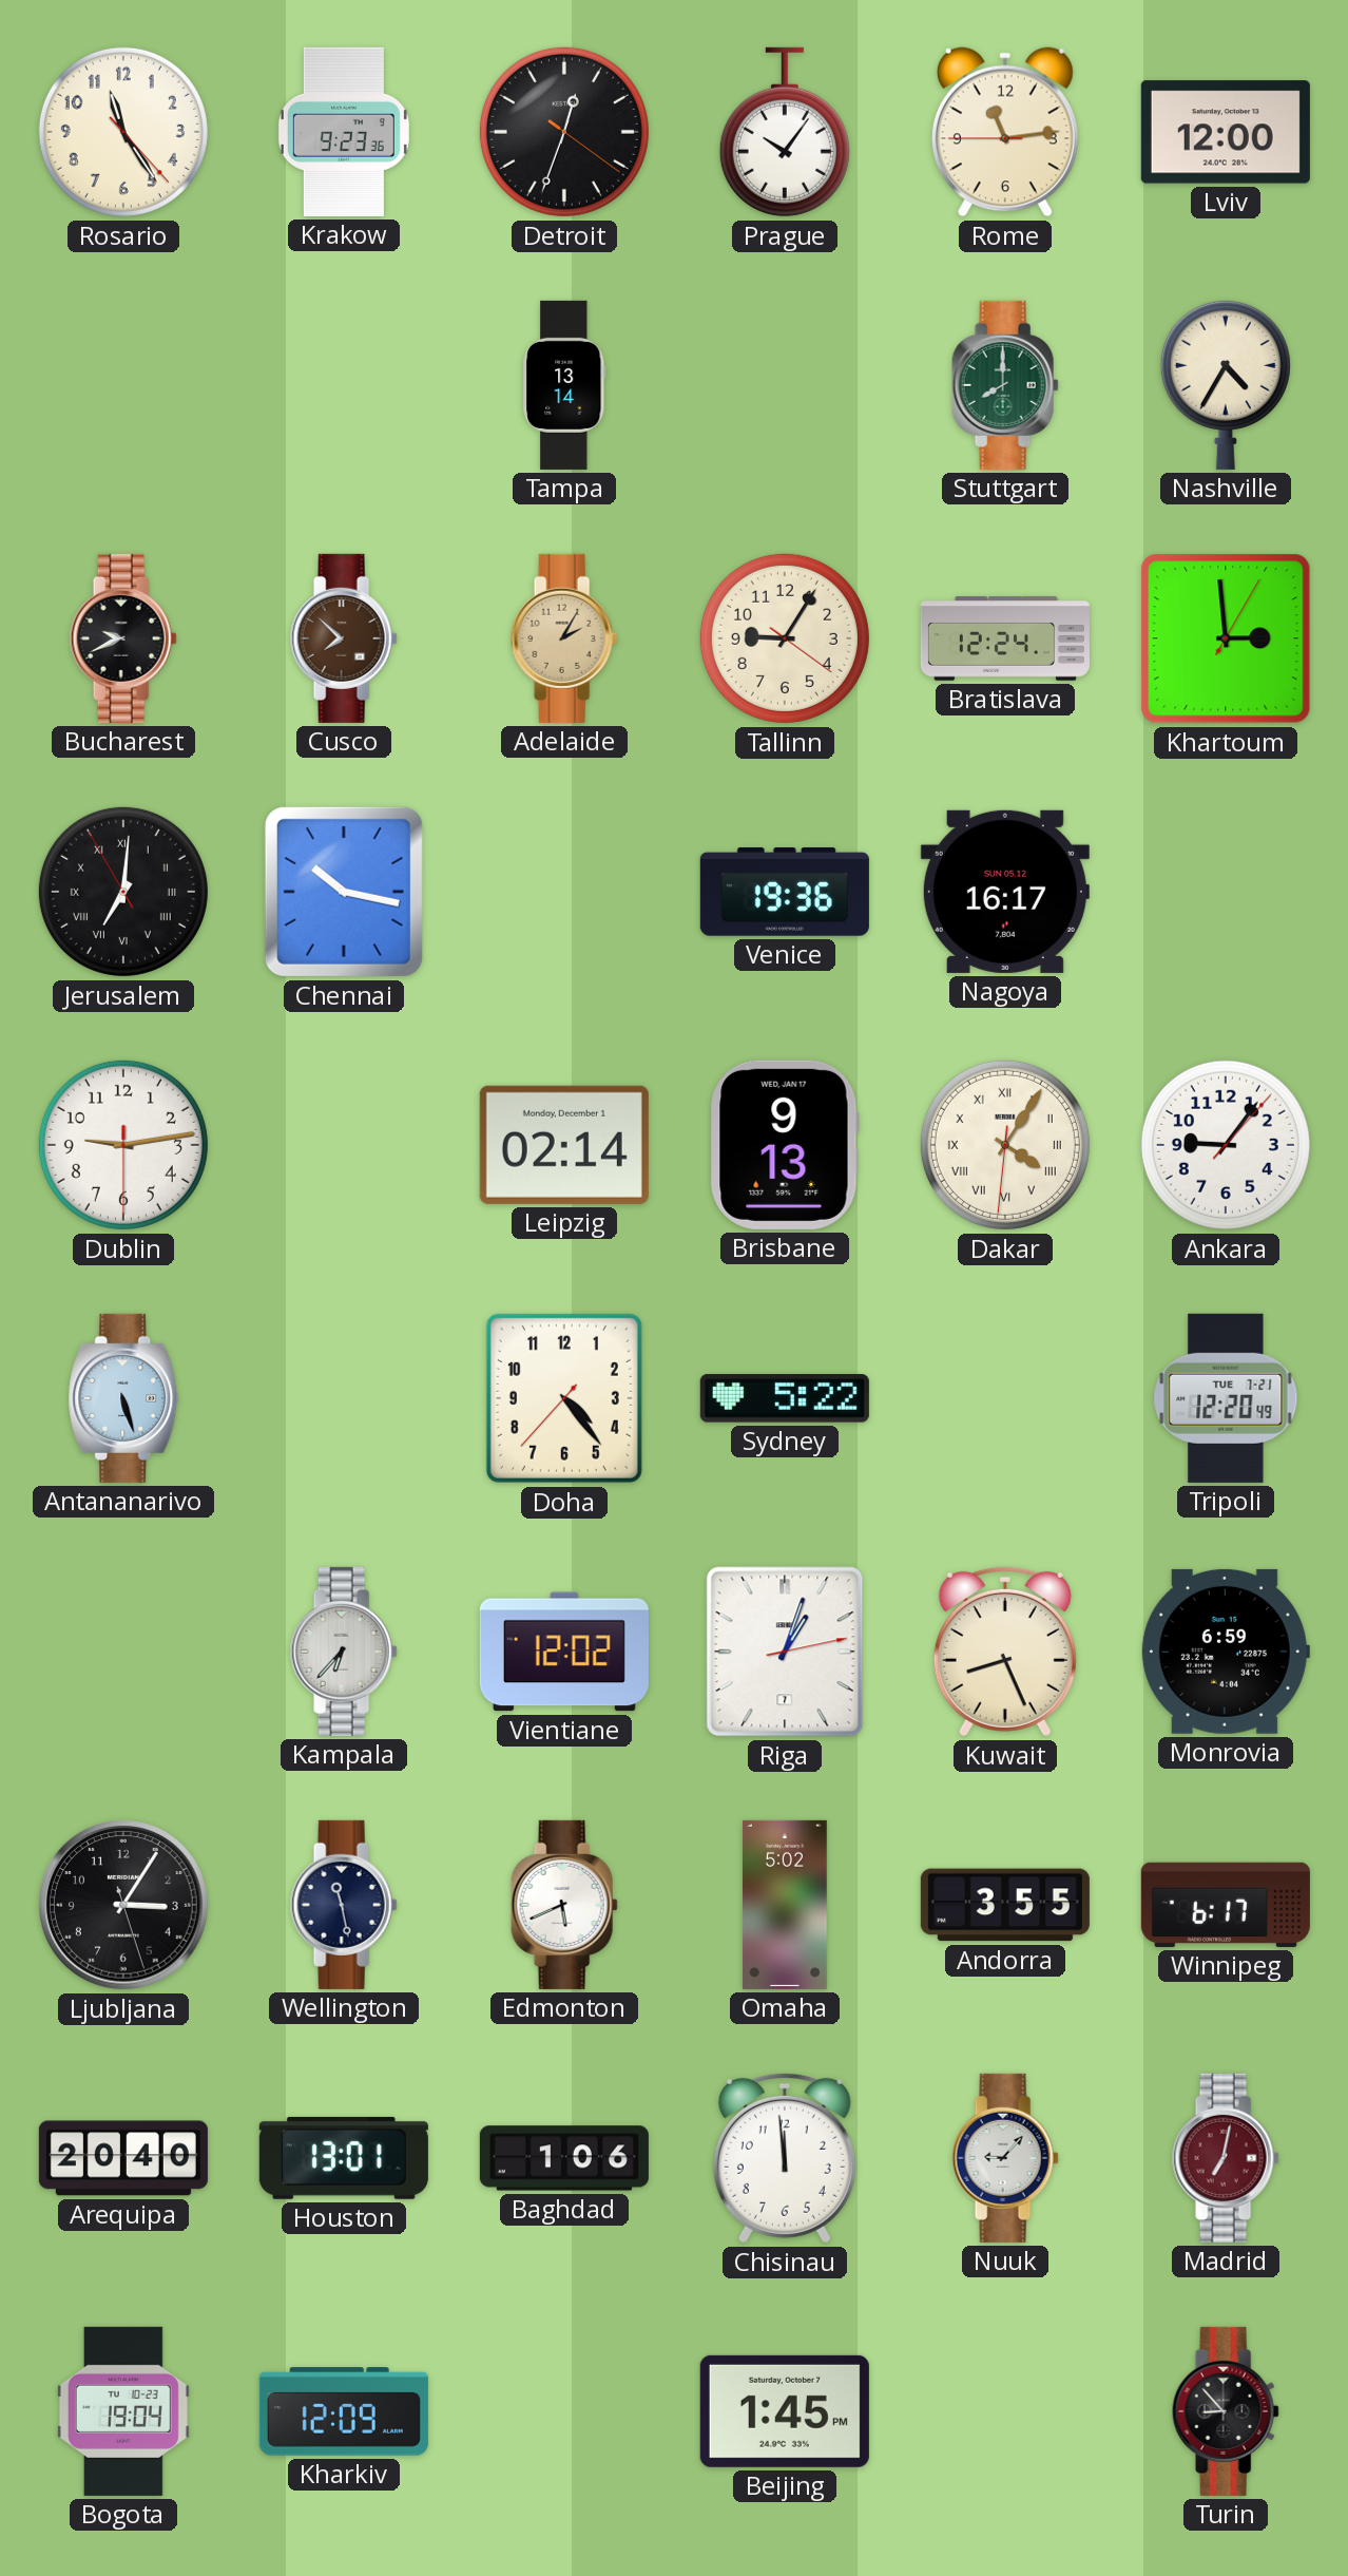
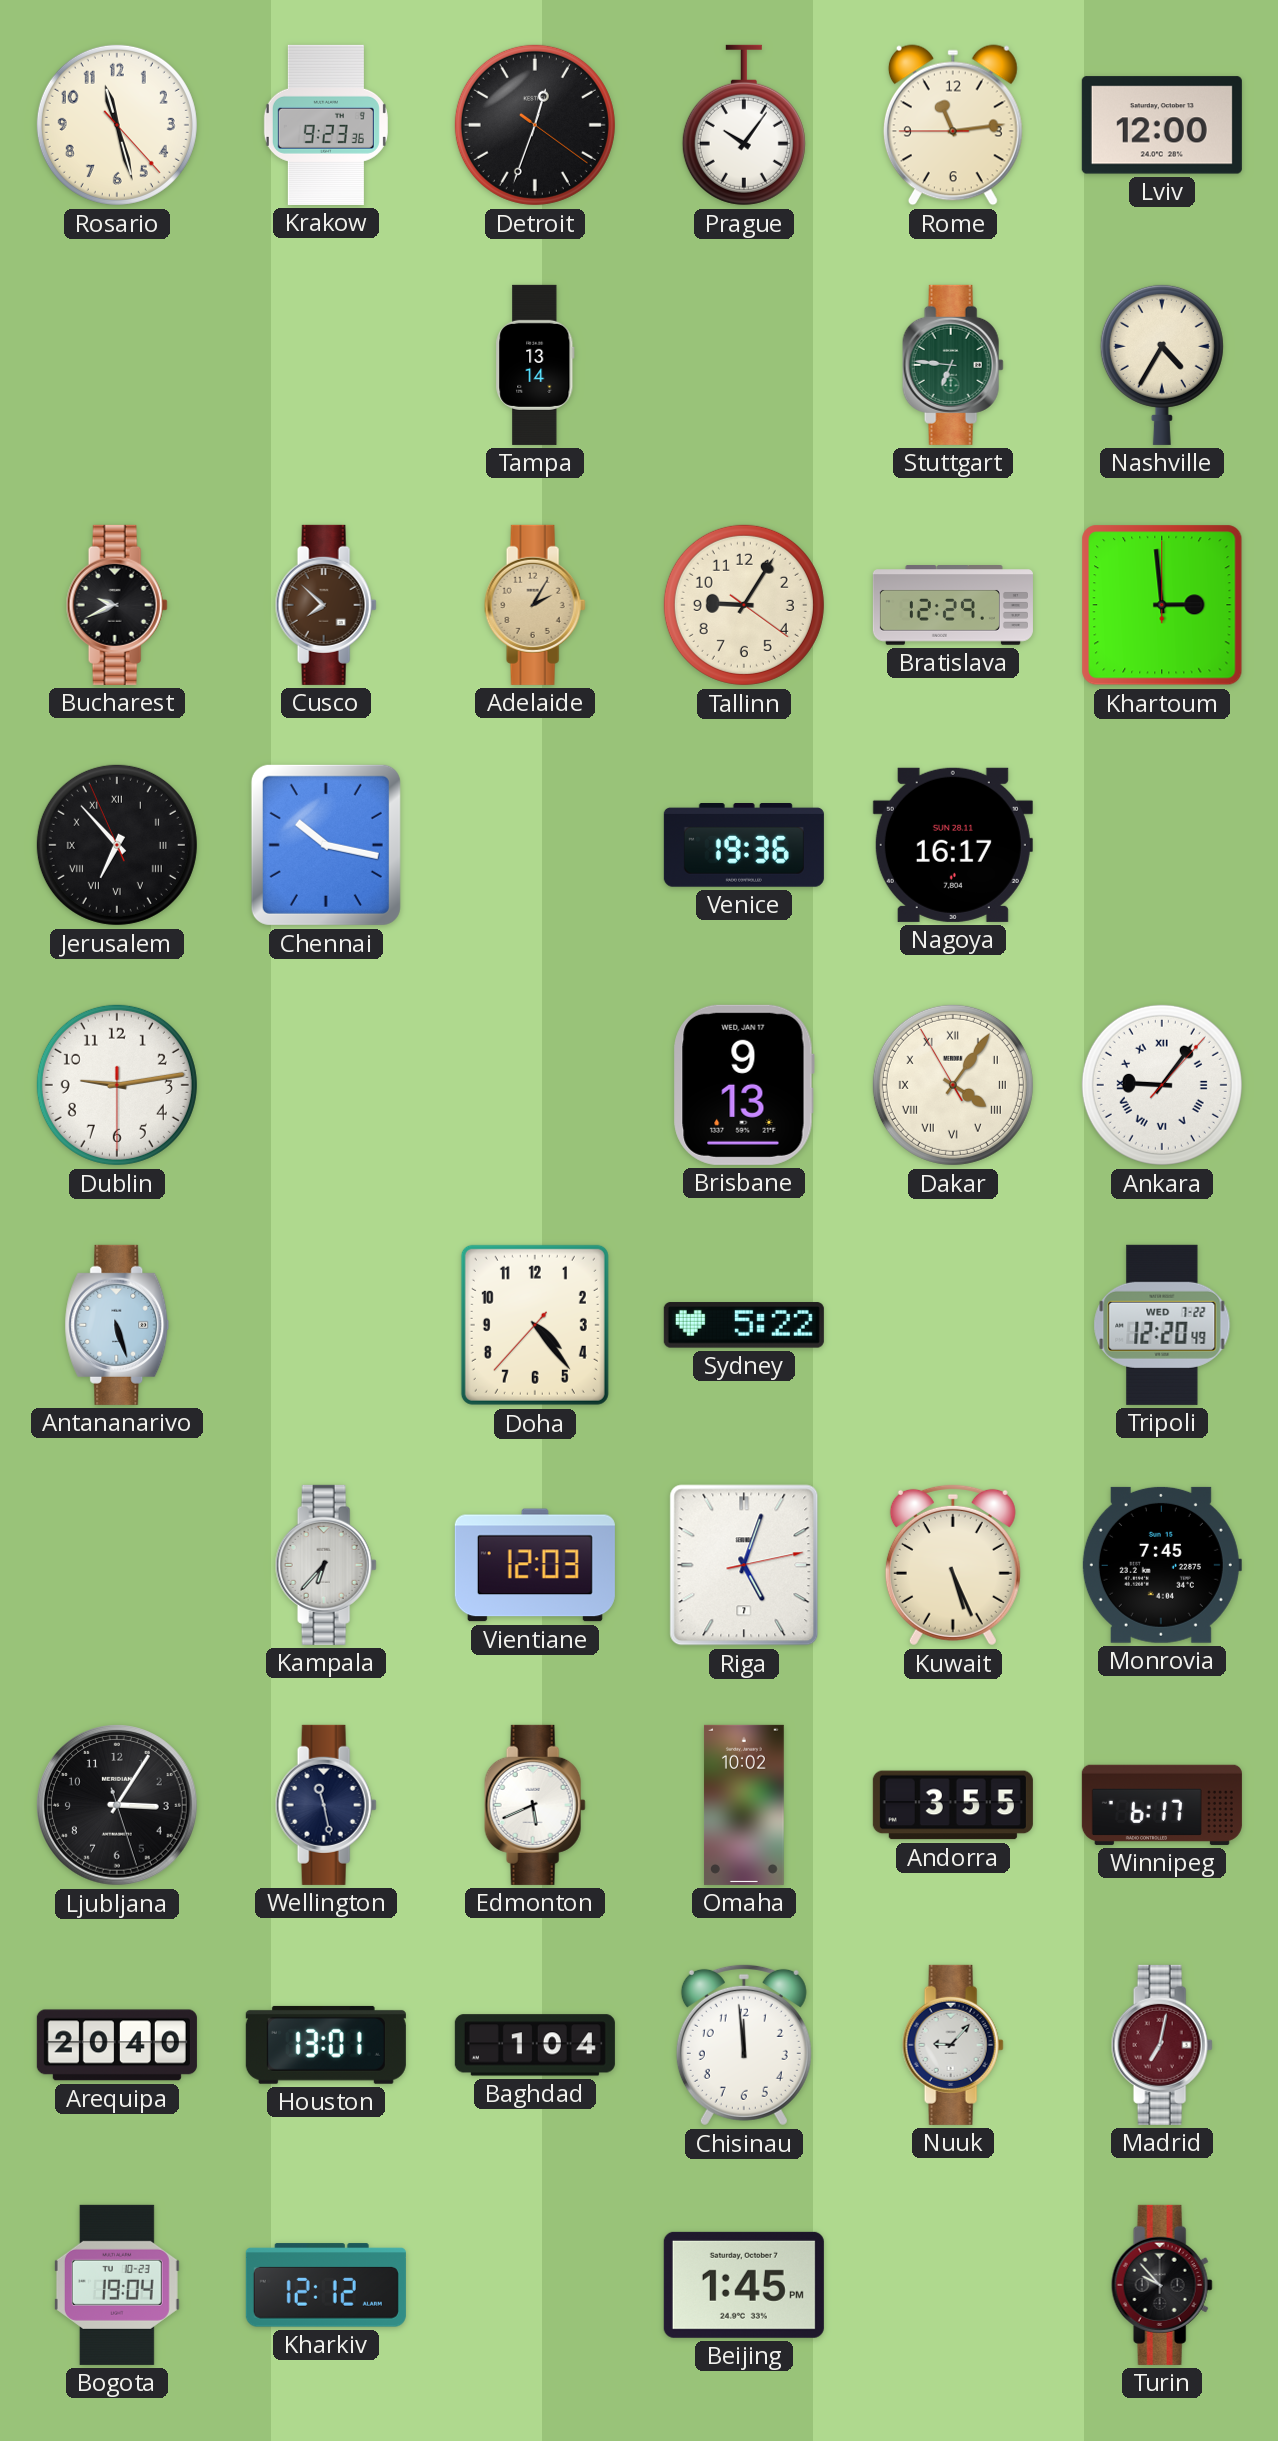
Rosario: 11:24 -> 11:27 (117, 125)
Stuttgart: 8:00 -> 6:46 (953, 365)
Bratislava: 12:24 -> 12:29 (953, 605)
Khartoum: 2:59:05 -> 2:59:00 (1162, 605)
Jerusalem: 7:00 -> 6:52 (117, 845)
Nagoya date: SUN 05.12 -> SUN 28.11 (953, 845)
Leipzig: 02:14 -> none (564, 1145)
Dakar: 4:05:31 -> 4:05:55 (953, 1085)
Ankara numerals: Arabic -> Roman (1162, 1085)
Tripoli date: TUE 7-21 -> WED 7-22 (1162, 1325)
Vientiane: 12:02 -> 12:03 (535, 1565)
Riga: 1:03 -> 5:03 (744, 1565)
Kuwait: 8:26 -> 5:26 (953, 1565)
Monrovia: 6:59 -> 7:45 (1161, 1565)
Omaha: 5:02 -> 10:02 (744, 1805)
Baghdad: 1:06 -> 1:04 (535, 2045)
Kharkiv: 12:09 -> 12:12 (326, 2285)
Turin: 8:53 -> 9:53 (1162, 2285)
